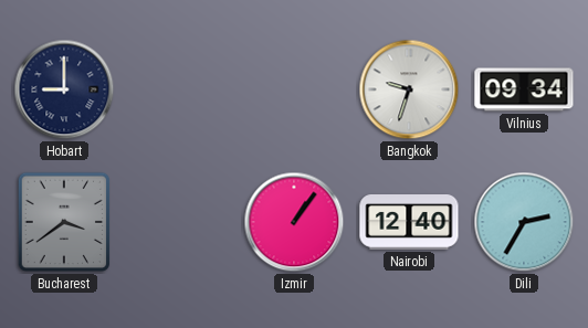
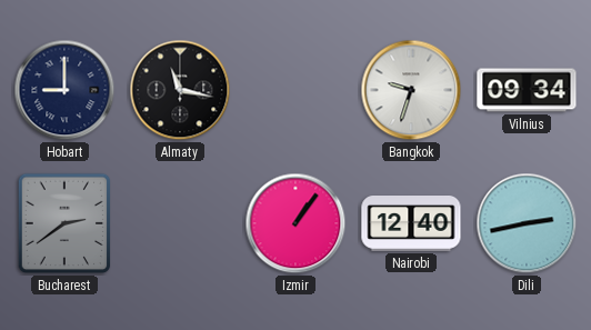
Almaty: none -> 11:17 (180, 90)
Bucharest: 3:39 -> 2:39 (64, 223)
Dili: 2:35 -> 2:43 (527, 223)
